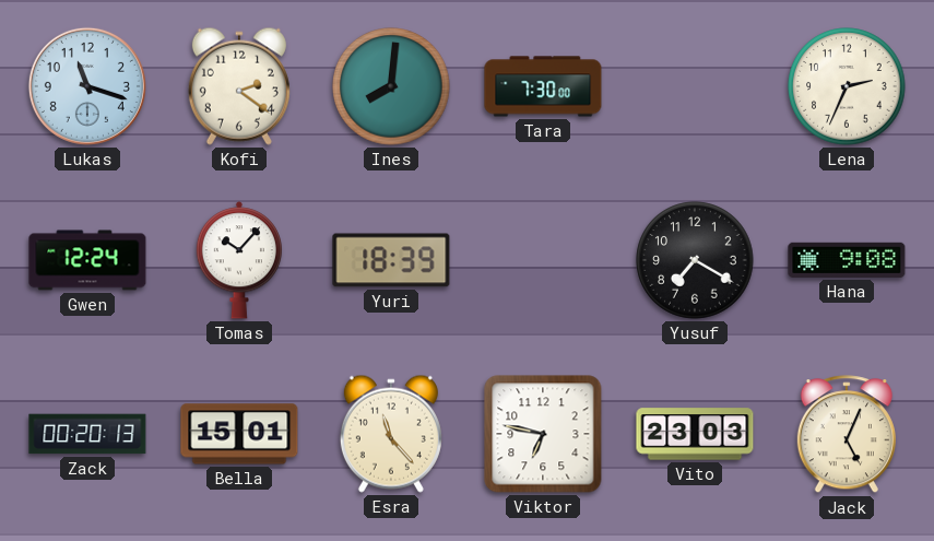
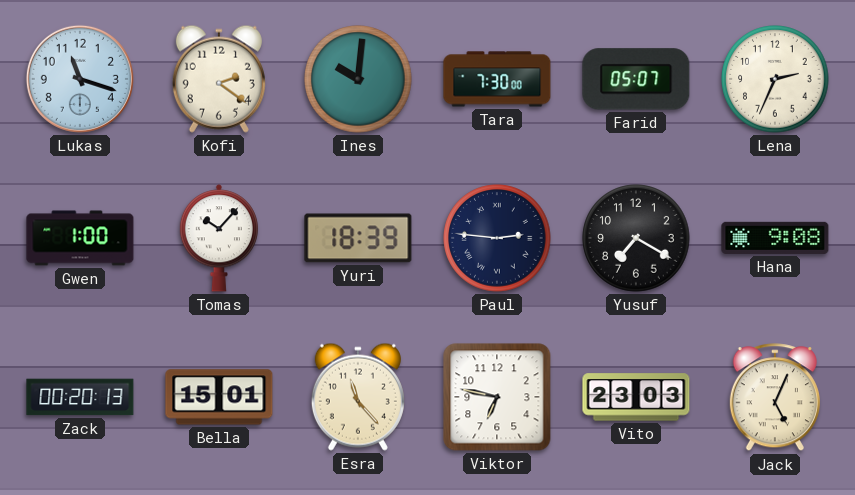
Ines: 8:01 -> 10:01 (358, 79)
Farid: none -> 05:07 (636, 79)
Gwen: 12:24 -> 1:00 (80, 238)
Paul: none -> 2:46 (497, 238)
